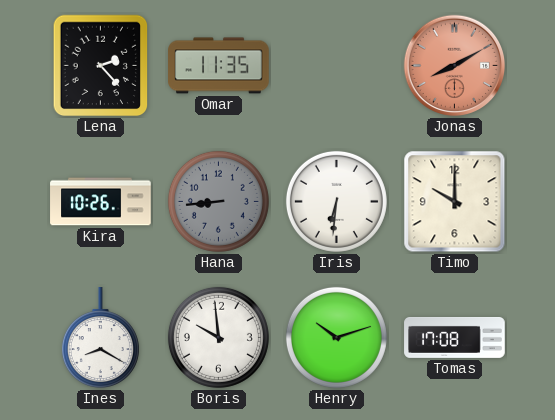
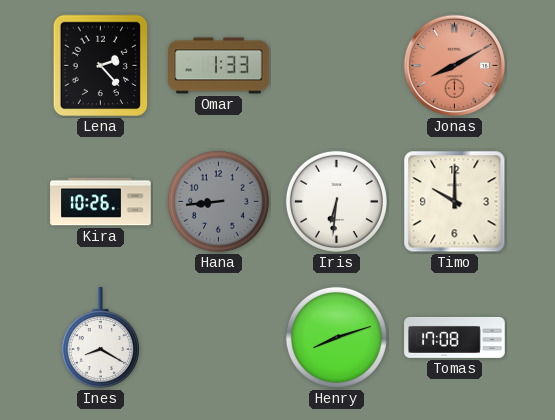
Omar: 11:35 -> 1:33 (219, 66)
Boris: 9:59 -> none (218, 337)
Henry: 10:12 -> 8:12 (336, 337)
